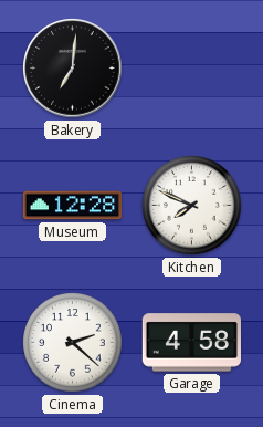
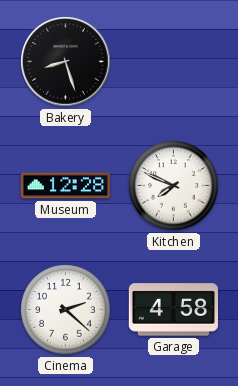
Bakery: 7:01 -> 8:27 (66, 62)
